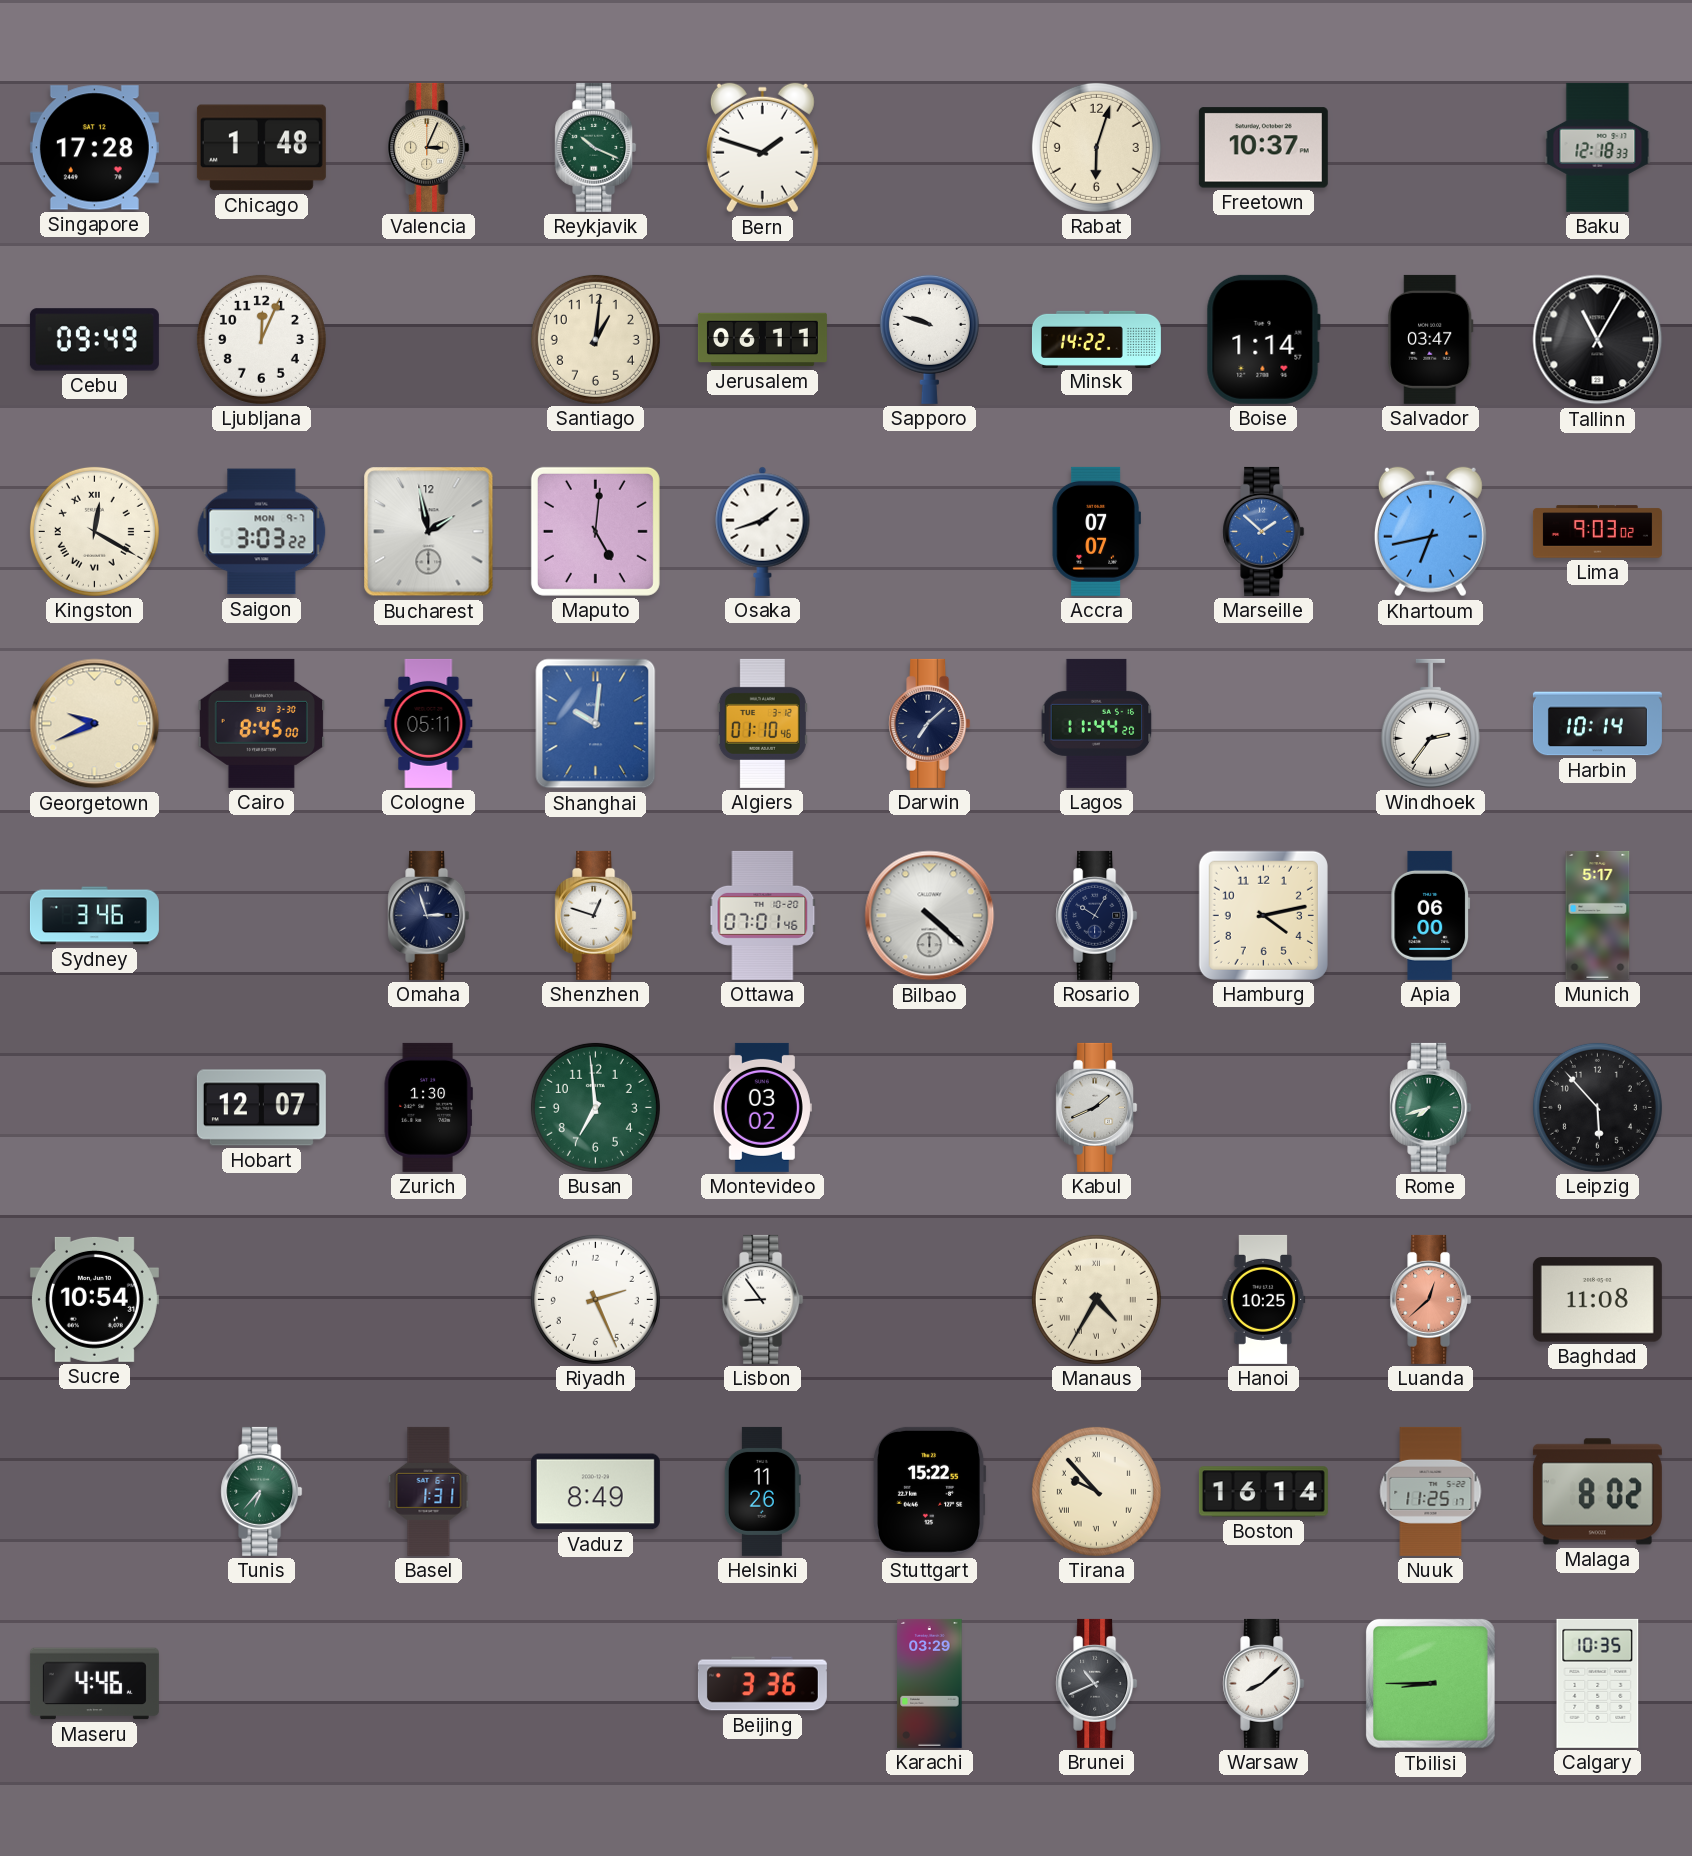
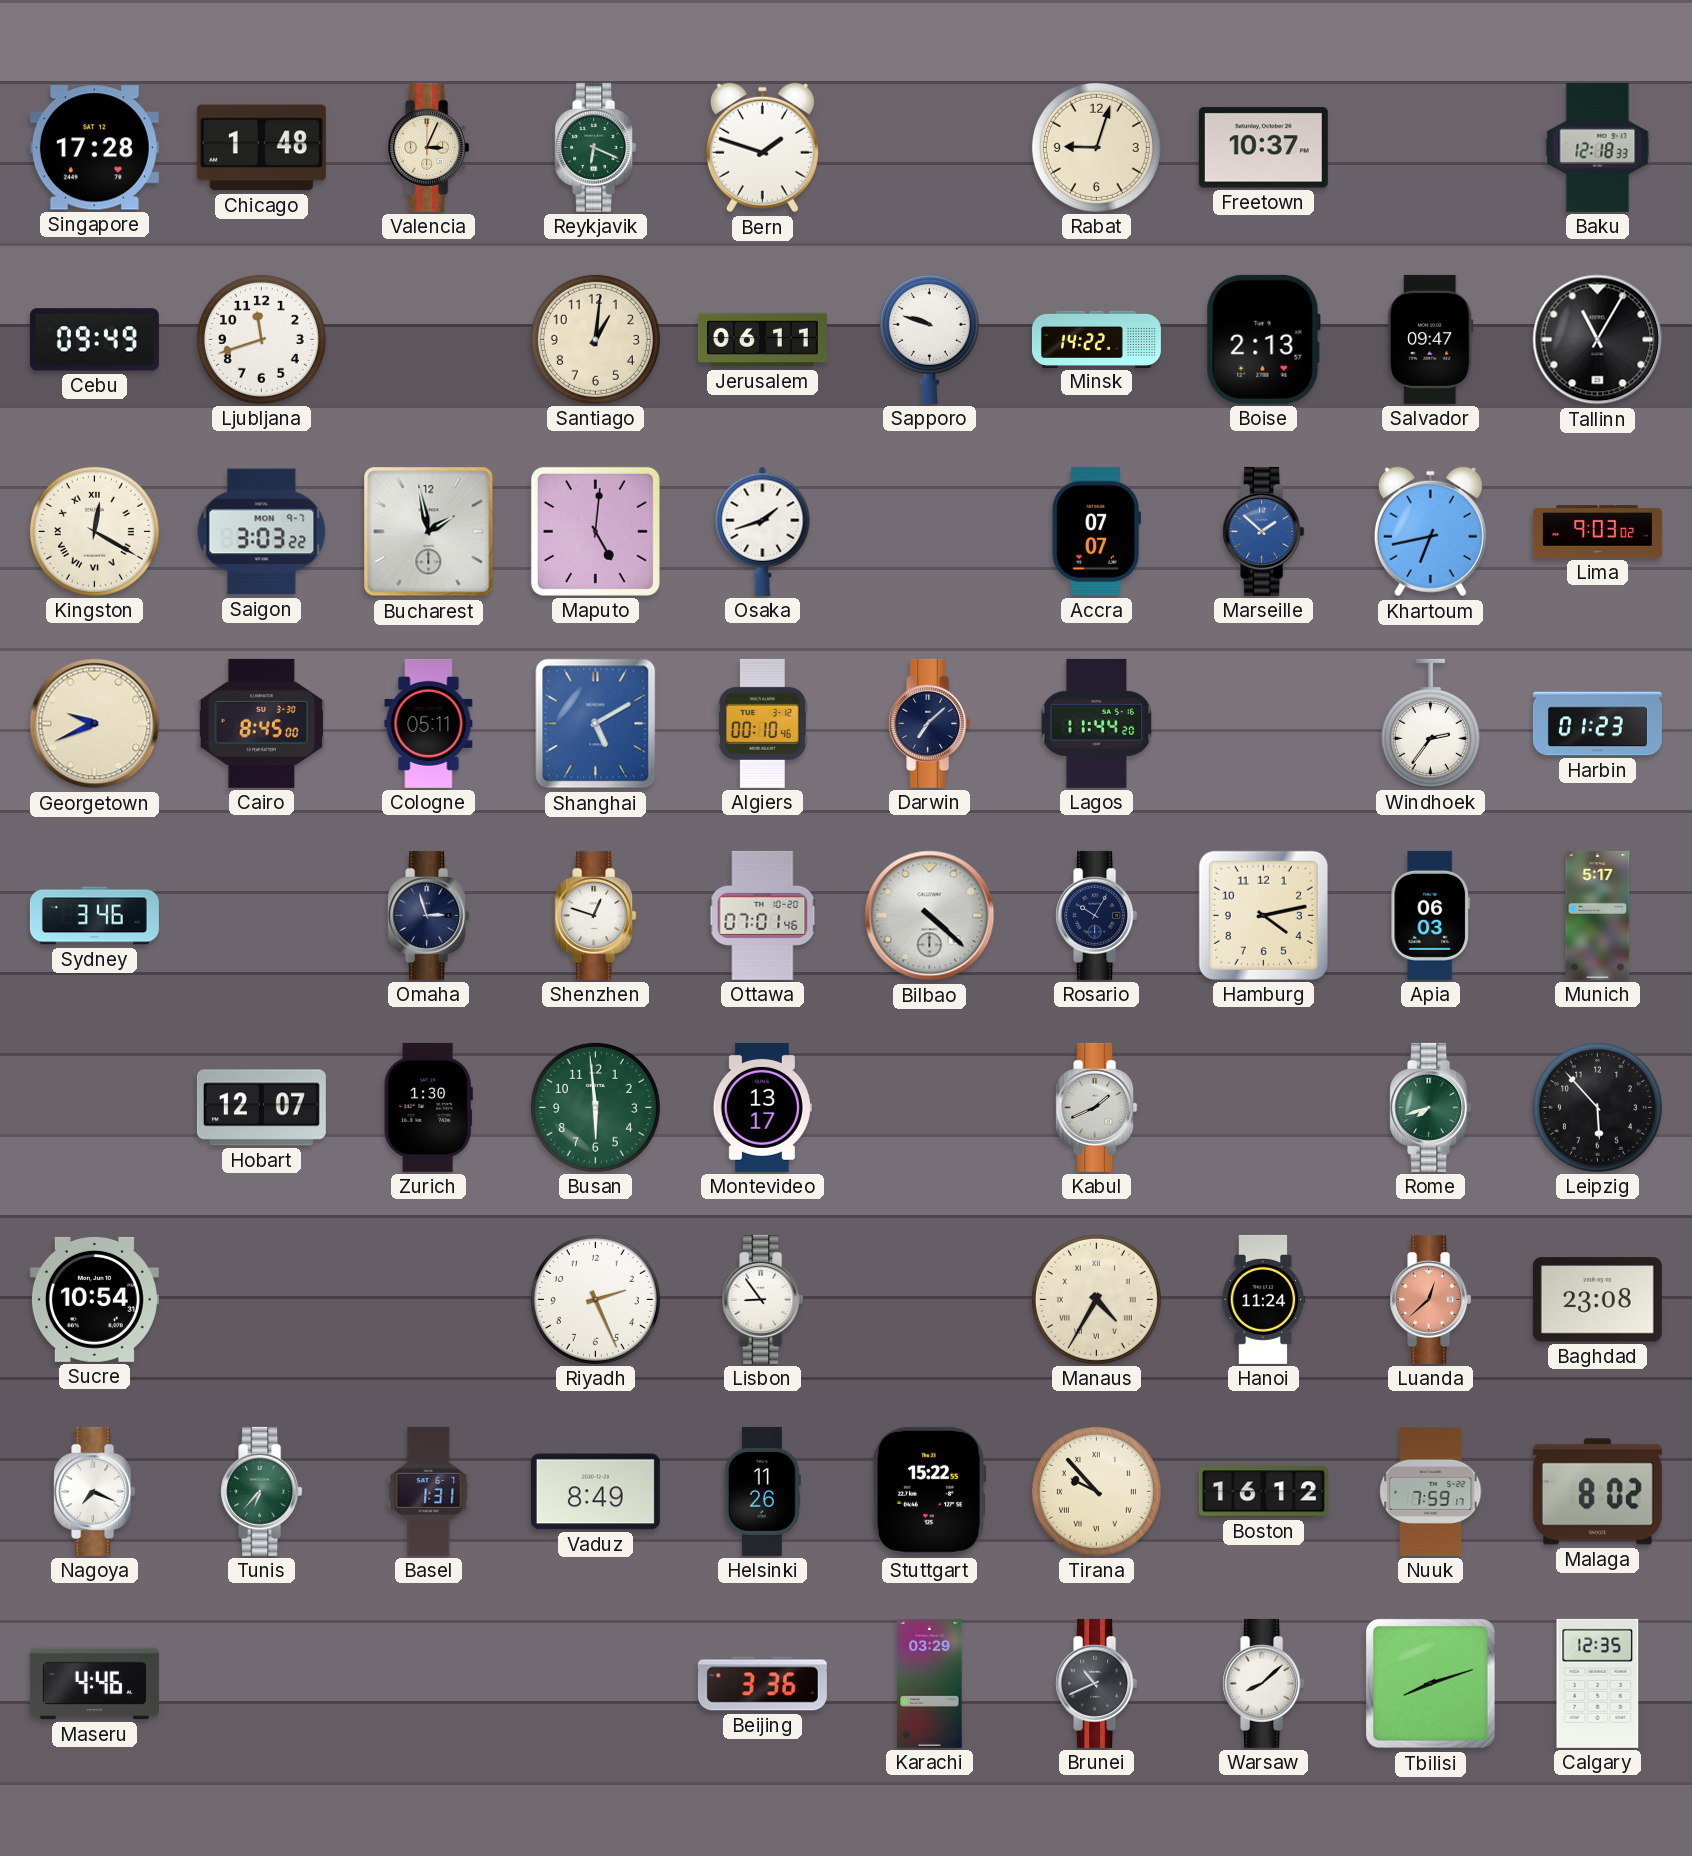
Reykjavik: 10:19 -> 6:19 (596, 147)
Rabat: 6:03 -> 9:03 (1096, 147)
Ljubljana: 12:04 -> 11:42 (261, 339)
Boise: 1:14 -> 2:13 (1263, 339)
Salvador: 03:47 -> 09:47 (1431, 339)
Shanghai: 10:01 -> 5:10 (596, 724)
Algiers: 01:10 -> 00:10 (762, 723)
Harbin: 10:14 -> 01:23 (1597, 724)
Apia: 06:00 -> 06:03 (1431, 915)
Busan: 6:59 -> 5:59 (595, 1107)
Montevideo: 03:02 -> 13:17 (762, 1107)
Hanoi: 10:25 -> 11:24 (1263, 1299)
Baghdad: 11:08 -> 23:08 (1597, 1300)
Nagoya: none -> 7:19 (95, 1491)
Boston: 16:14 -> 16:12 (1263, 1492)
Nuuk: 11:25 -> 7:59 (1431, 1491)
Tbilisi: 8:45 -> 8:12 (1430, 1683)
Calgary: 10:35 -> 12:35 (1598, 1683)
